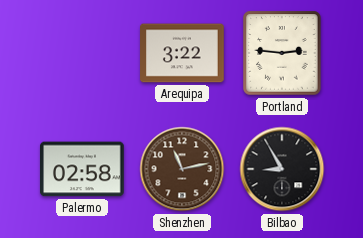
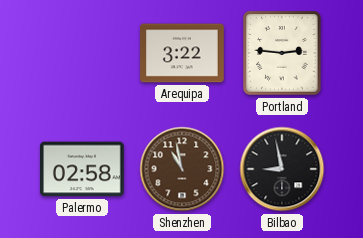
Shenzhen: 11:13 -> 10:58 (182, 169)
Bilbao: 8:55 -> 8:58 (282, 169)
